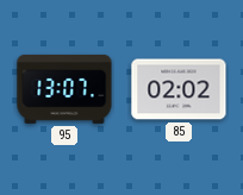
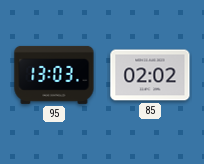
95: 13:07 -> 13:03 (54, 75)
